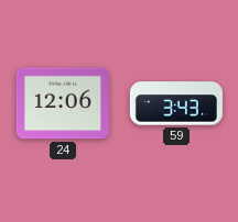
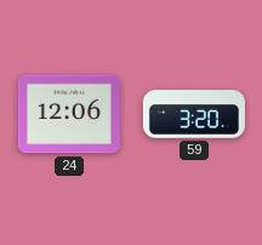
59: 3:43 -> 3:20 (194, 114)
